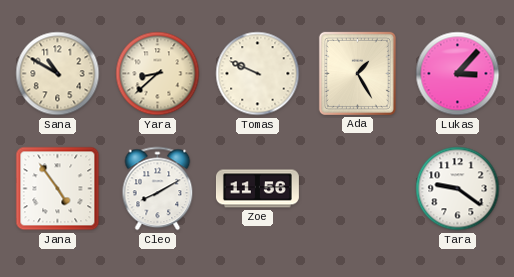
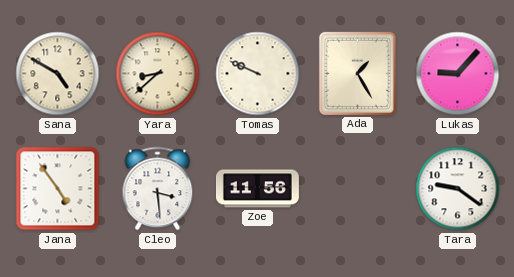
Sana: 10:50 -> 4:50 (58, 74)
Lukas: 3:07 -> 9:07 (458, 74)
Cleo: 8:10 -> 3:29 (158, 189)
